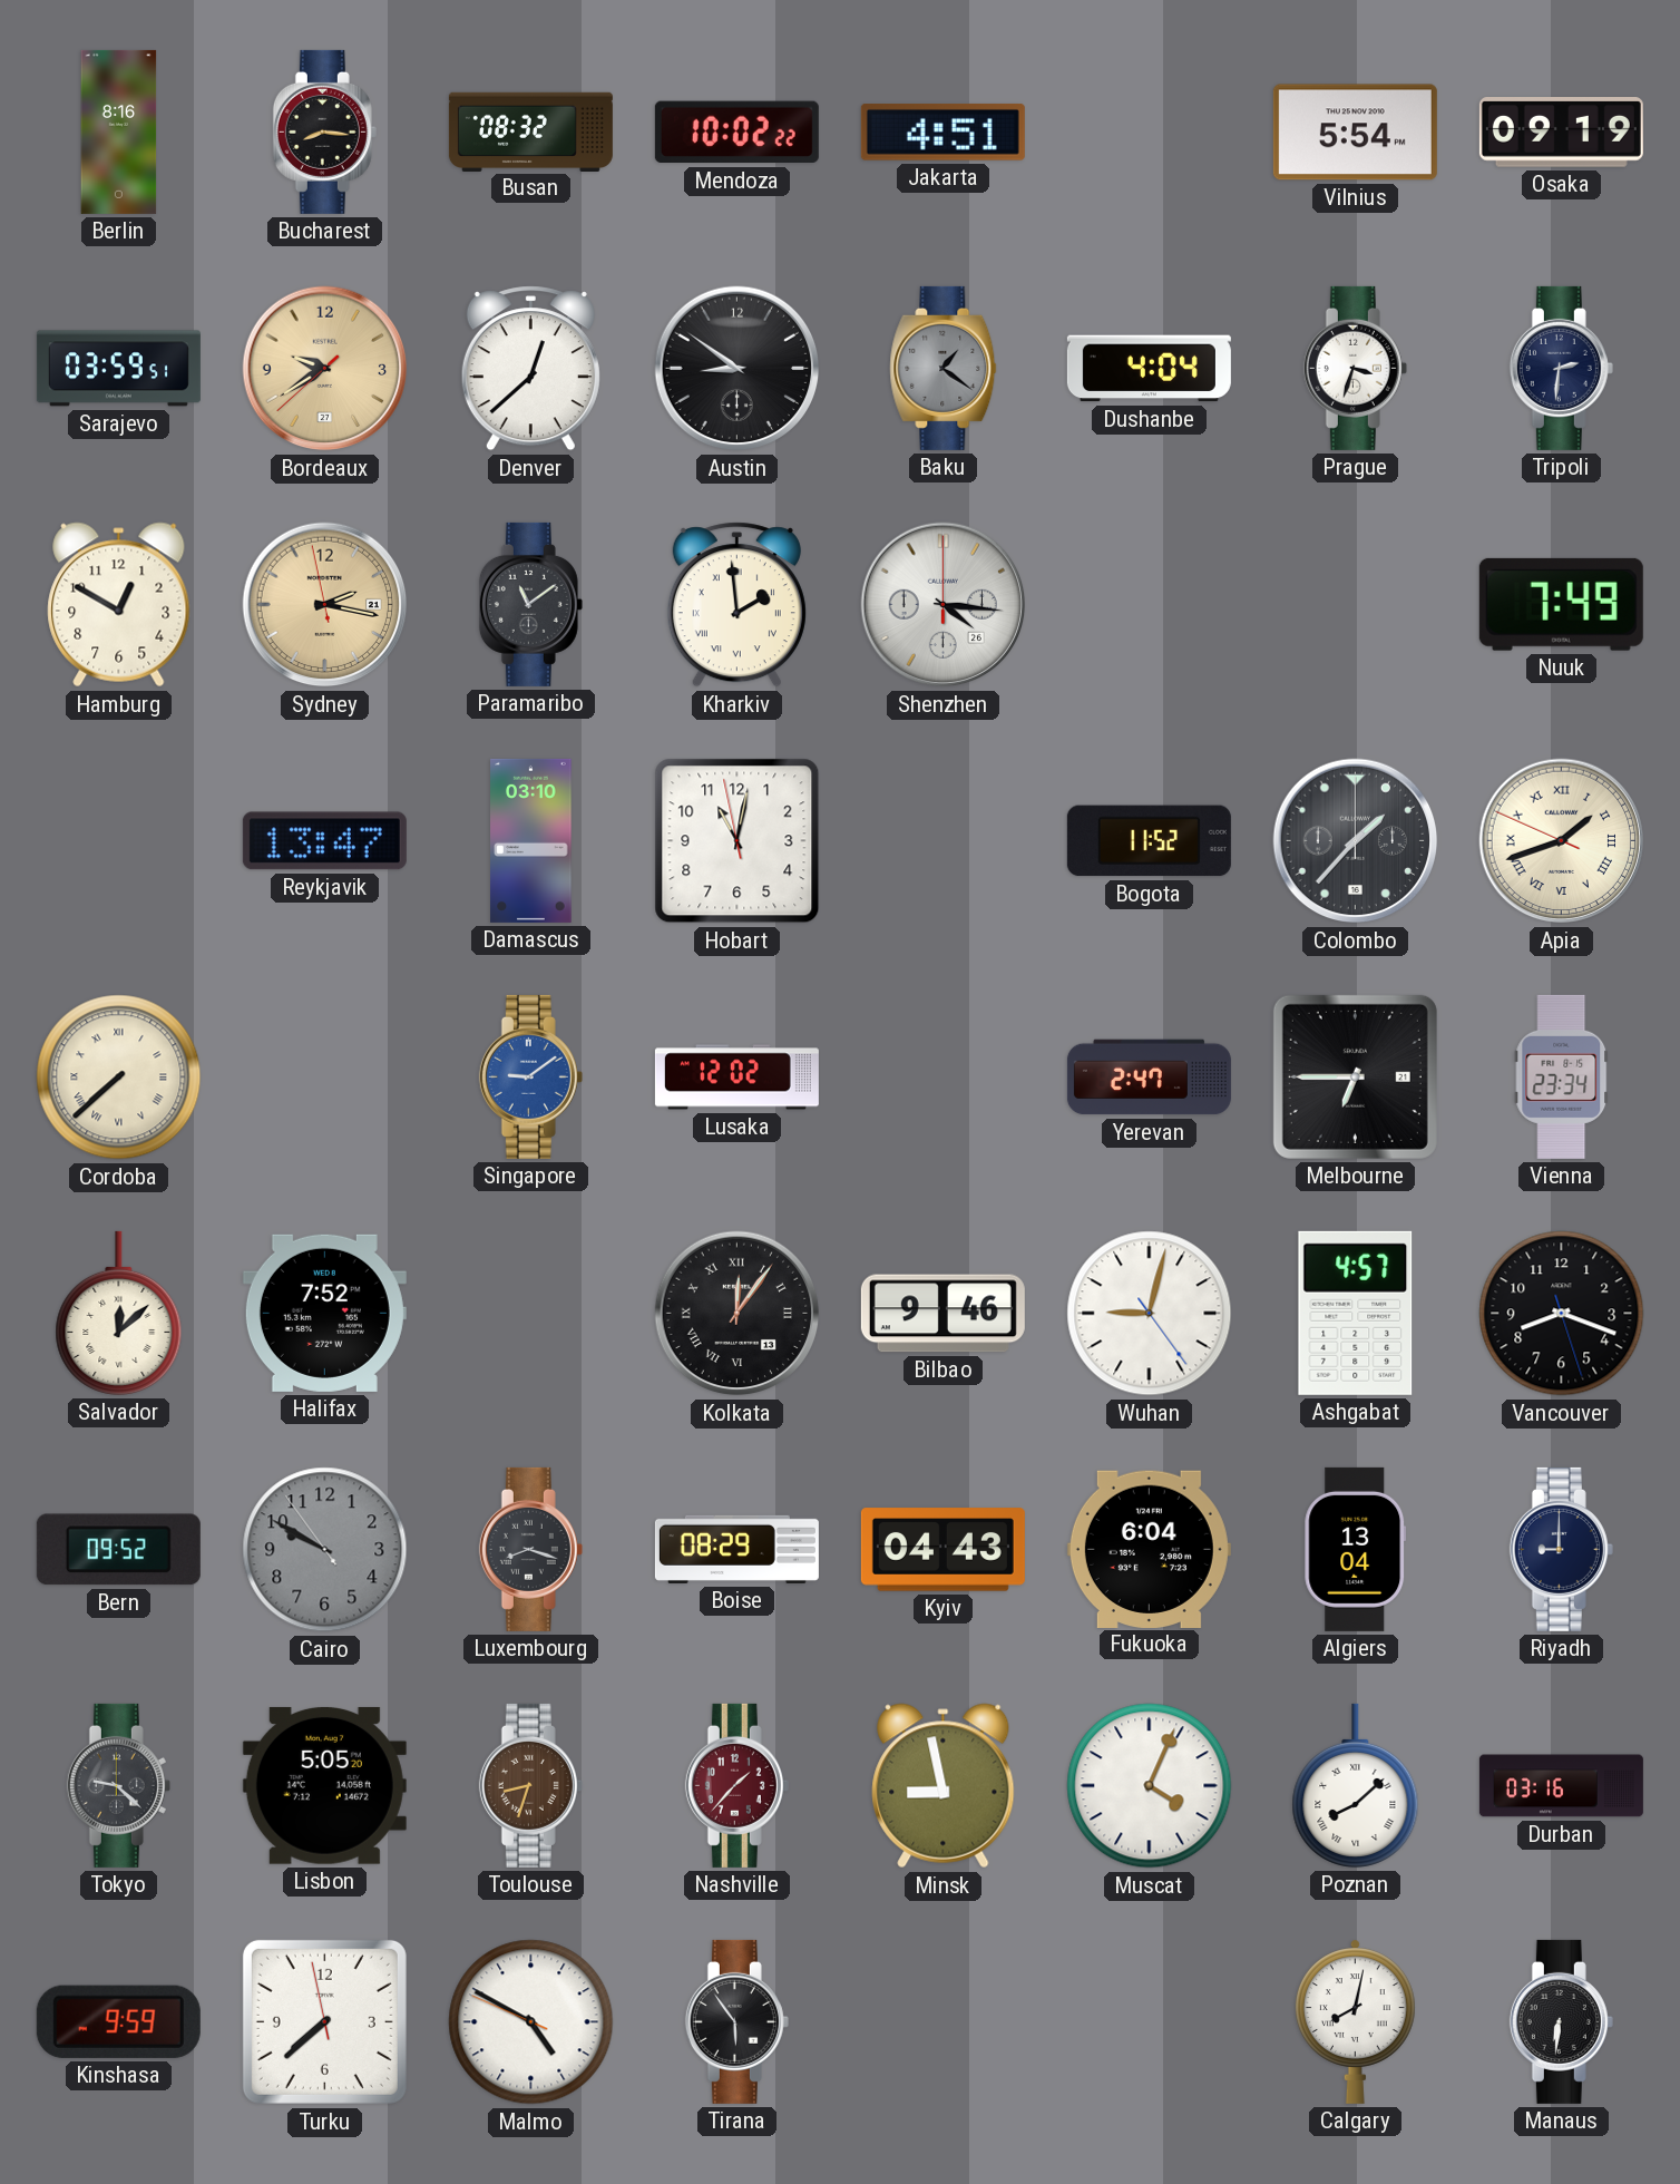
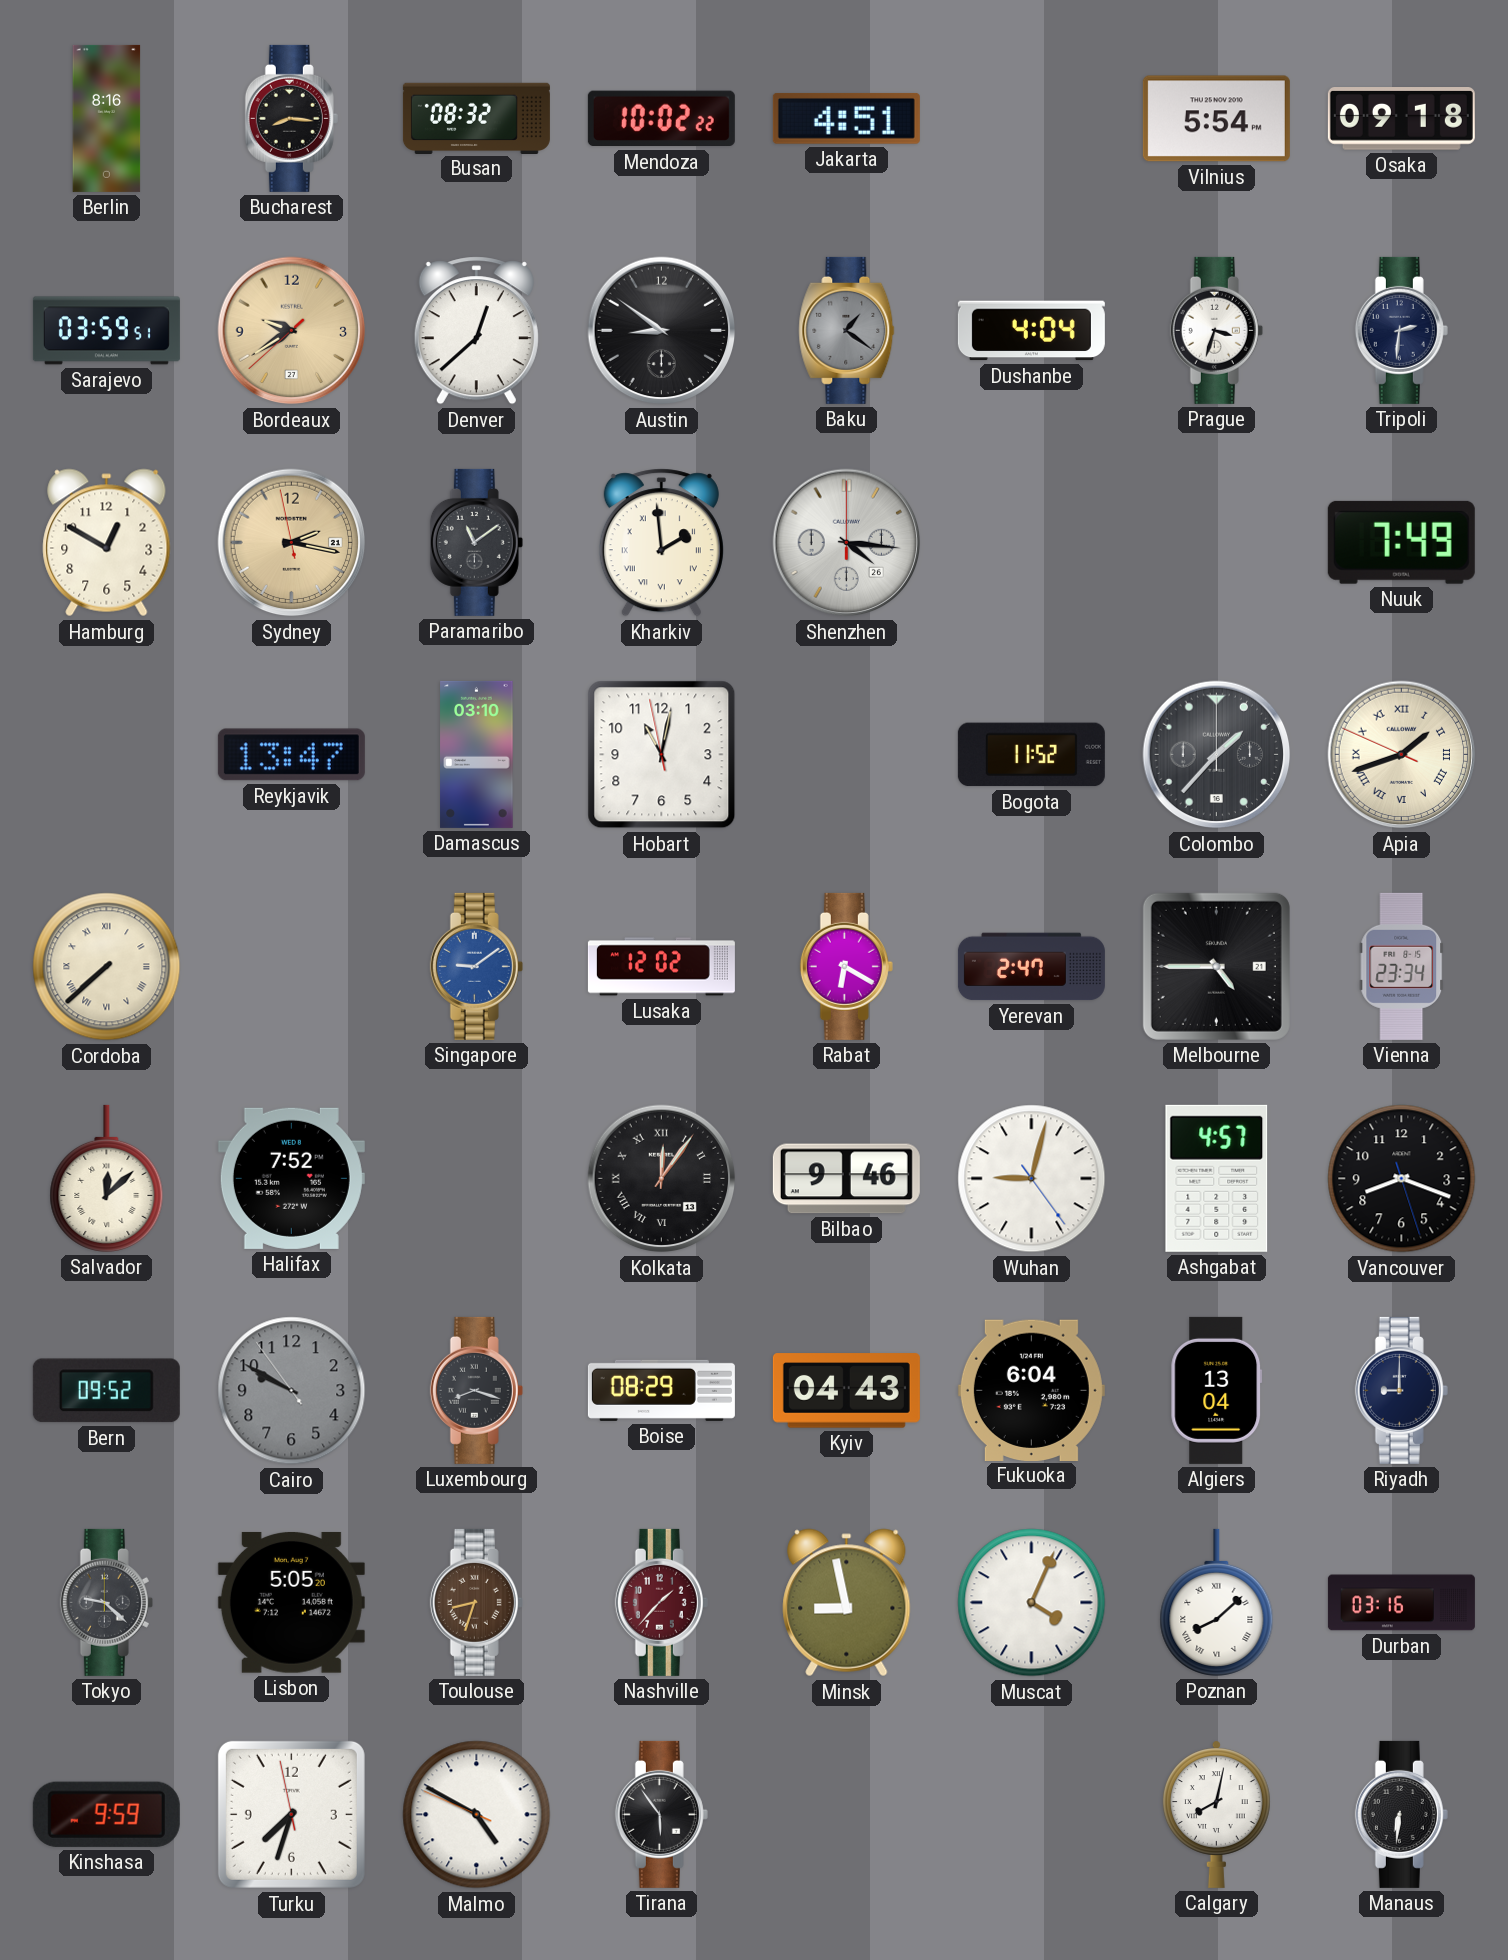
Osaka: 09:19 -> 09:18 (1401, 119)
Rabat: none -> 6:20 (846, 966)
Melbourne: 6:45 -> 4:45 (1216, 966)
Turku: 7:37 -> 7:32 (291, 1814)
